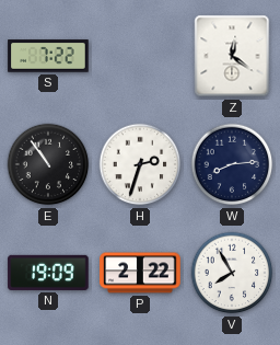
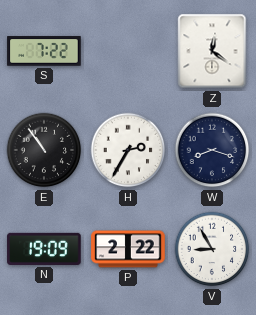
H: 2:33 -> 2:35 (128, 150)
W: 8:14 -> 8:18 (212, 150)
V: 7:55 -> 8:55 (212, 249)
